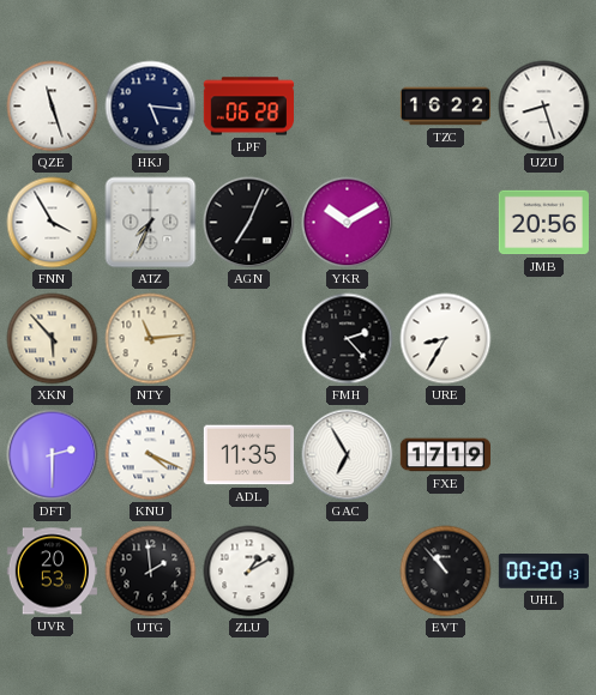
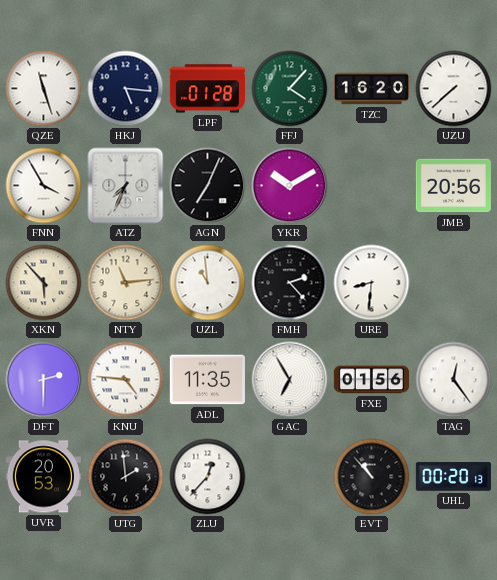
LPF: 06:28 -> 01:28 (207, 89)
FFJ: none -> 4:07 (290, 89)
TZC: 16:22 -> 16:20 (371, 89)
UZU: 8:27 -> 7:38 (454, 89)
UZL: none -> 10:59 (208, 283)
URE: 8:35 -> 8:31 (372, 283)
KNU: 4:19 -> 4:46 (126, 380)
FXE: 17:19 -> 01:56 (371, 380)
TAG: none -> 12:24 (454, 380)
ZLU: 1:10 -> 12:37 (208, 477)
